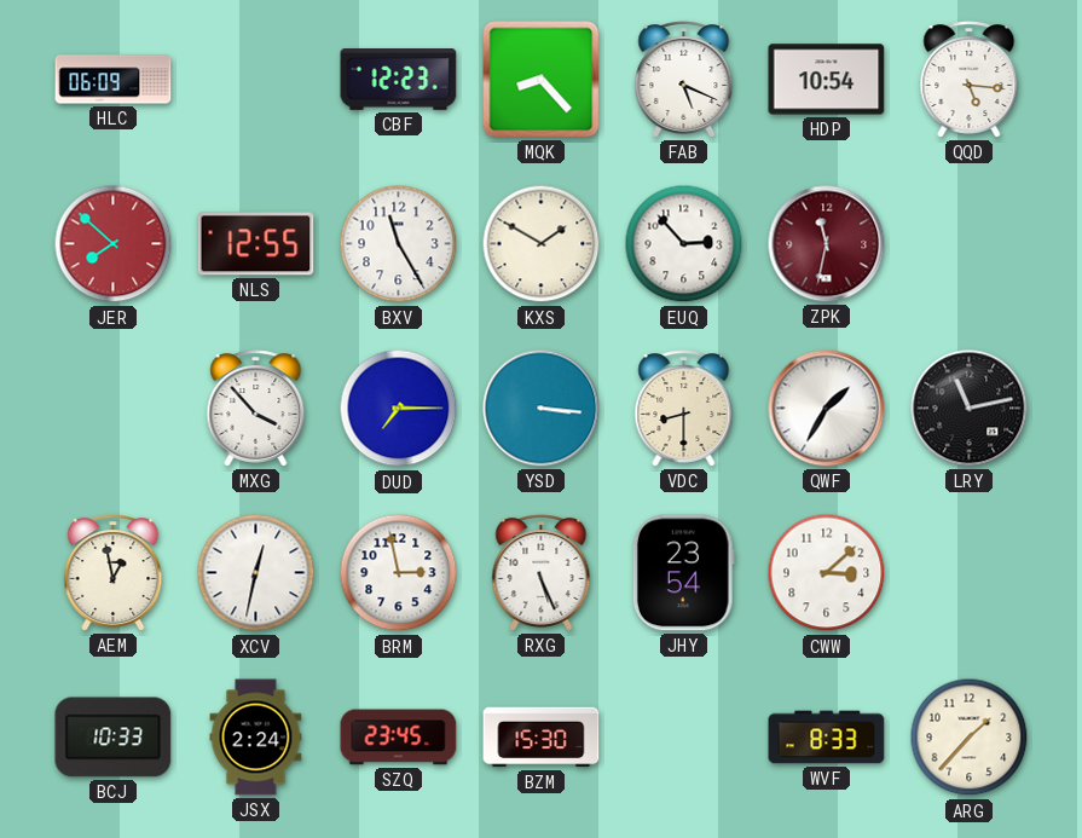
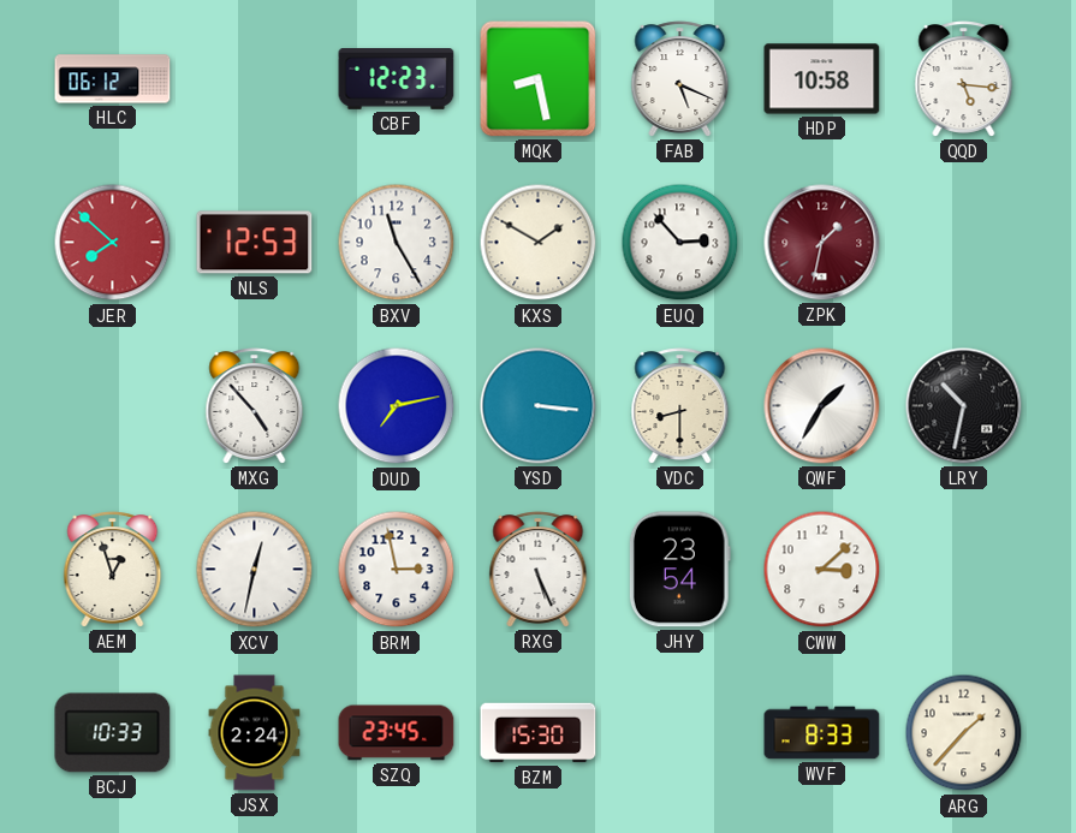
HLC: 06:09 -> 06:12 (113, 79)
MQK: 8:23 -> 8:28 (539, 79)
HDP: 10:54 -> 10:58 (822, 79)
NLS: 12:55 -> 12:53 (255, 243)
ZPK: 11:32 -> 1:32 (822, 243)
MXG: 3:53 -> 4:53 (255, 406)
DUD: 7:15 -> 7:13 (397, 406)
LRY: 11:13 -> 10:32 (964, 406)
AEM: 12:58 -> 12:57 (113, 570)
